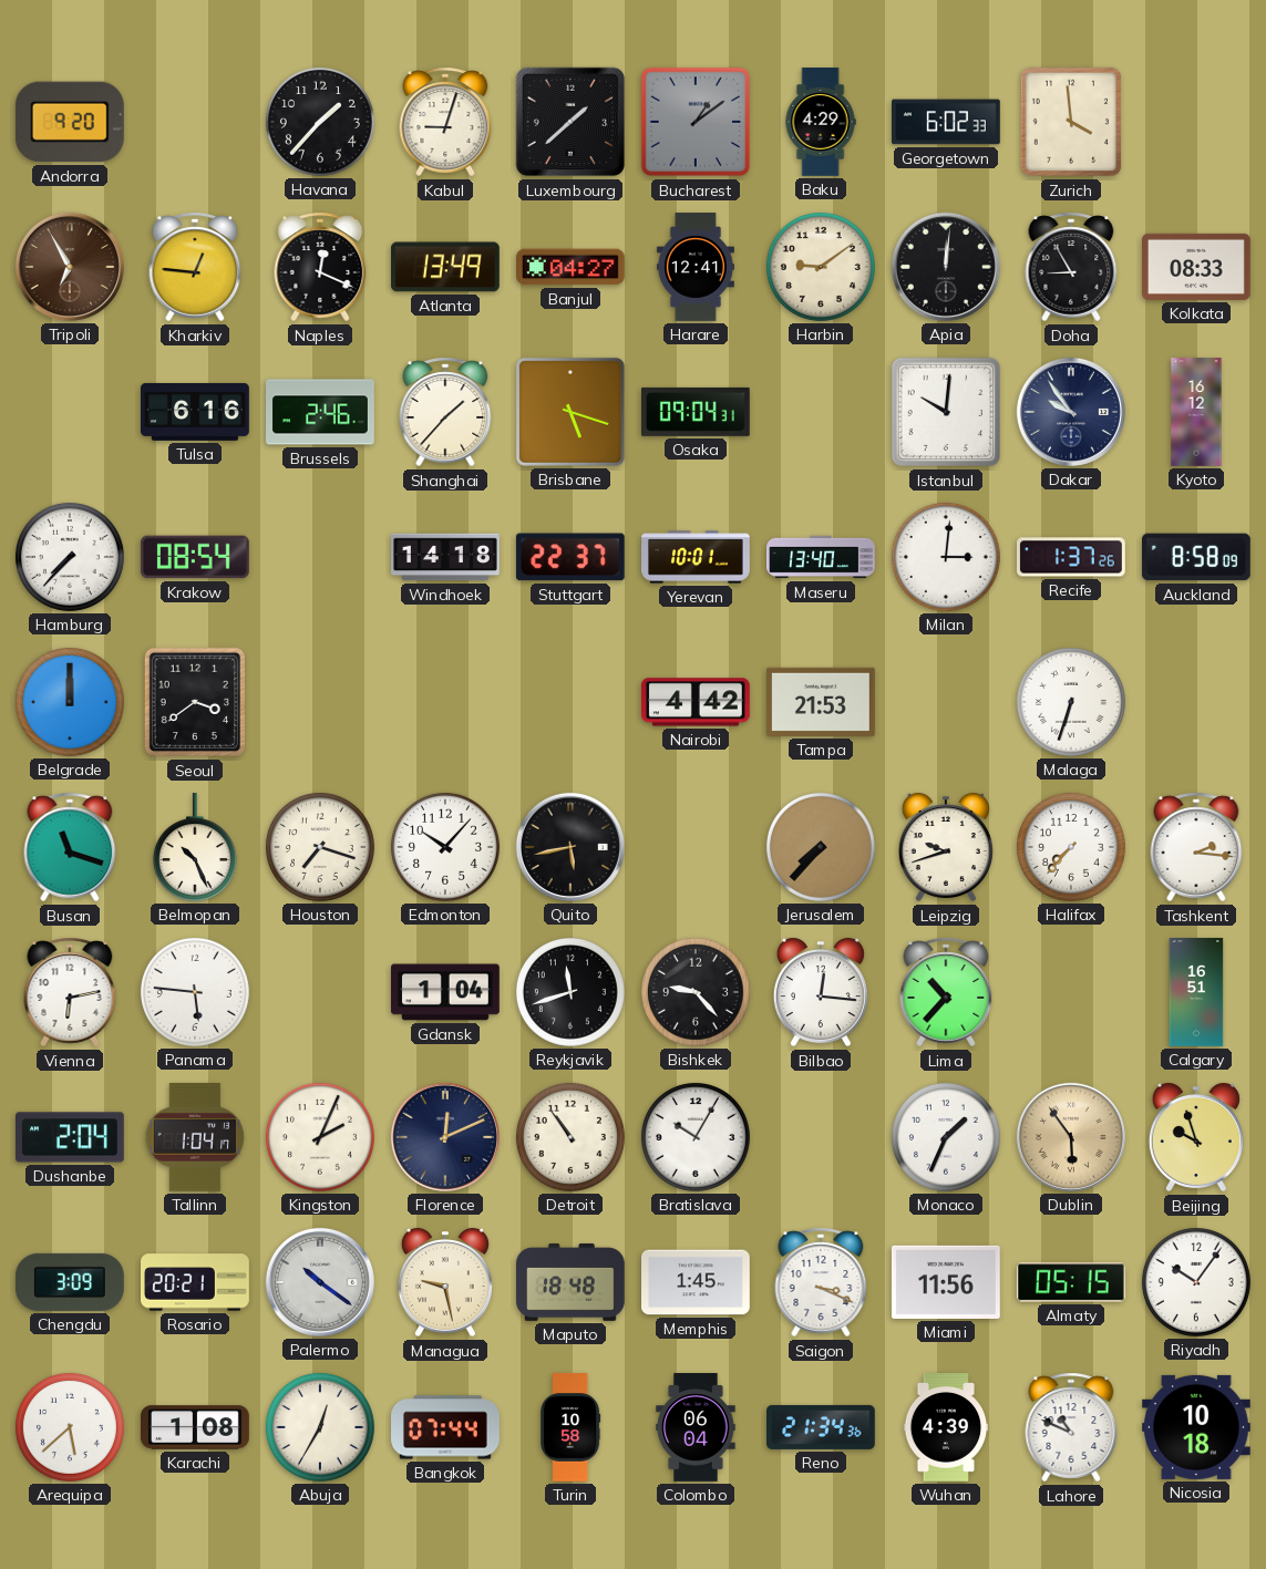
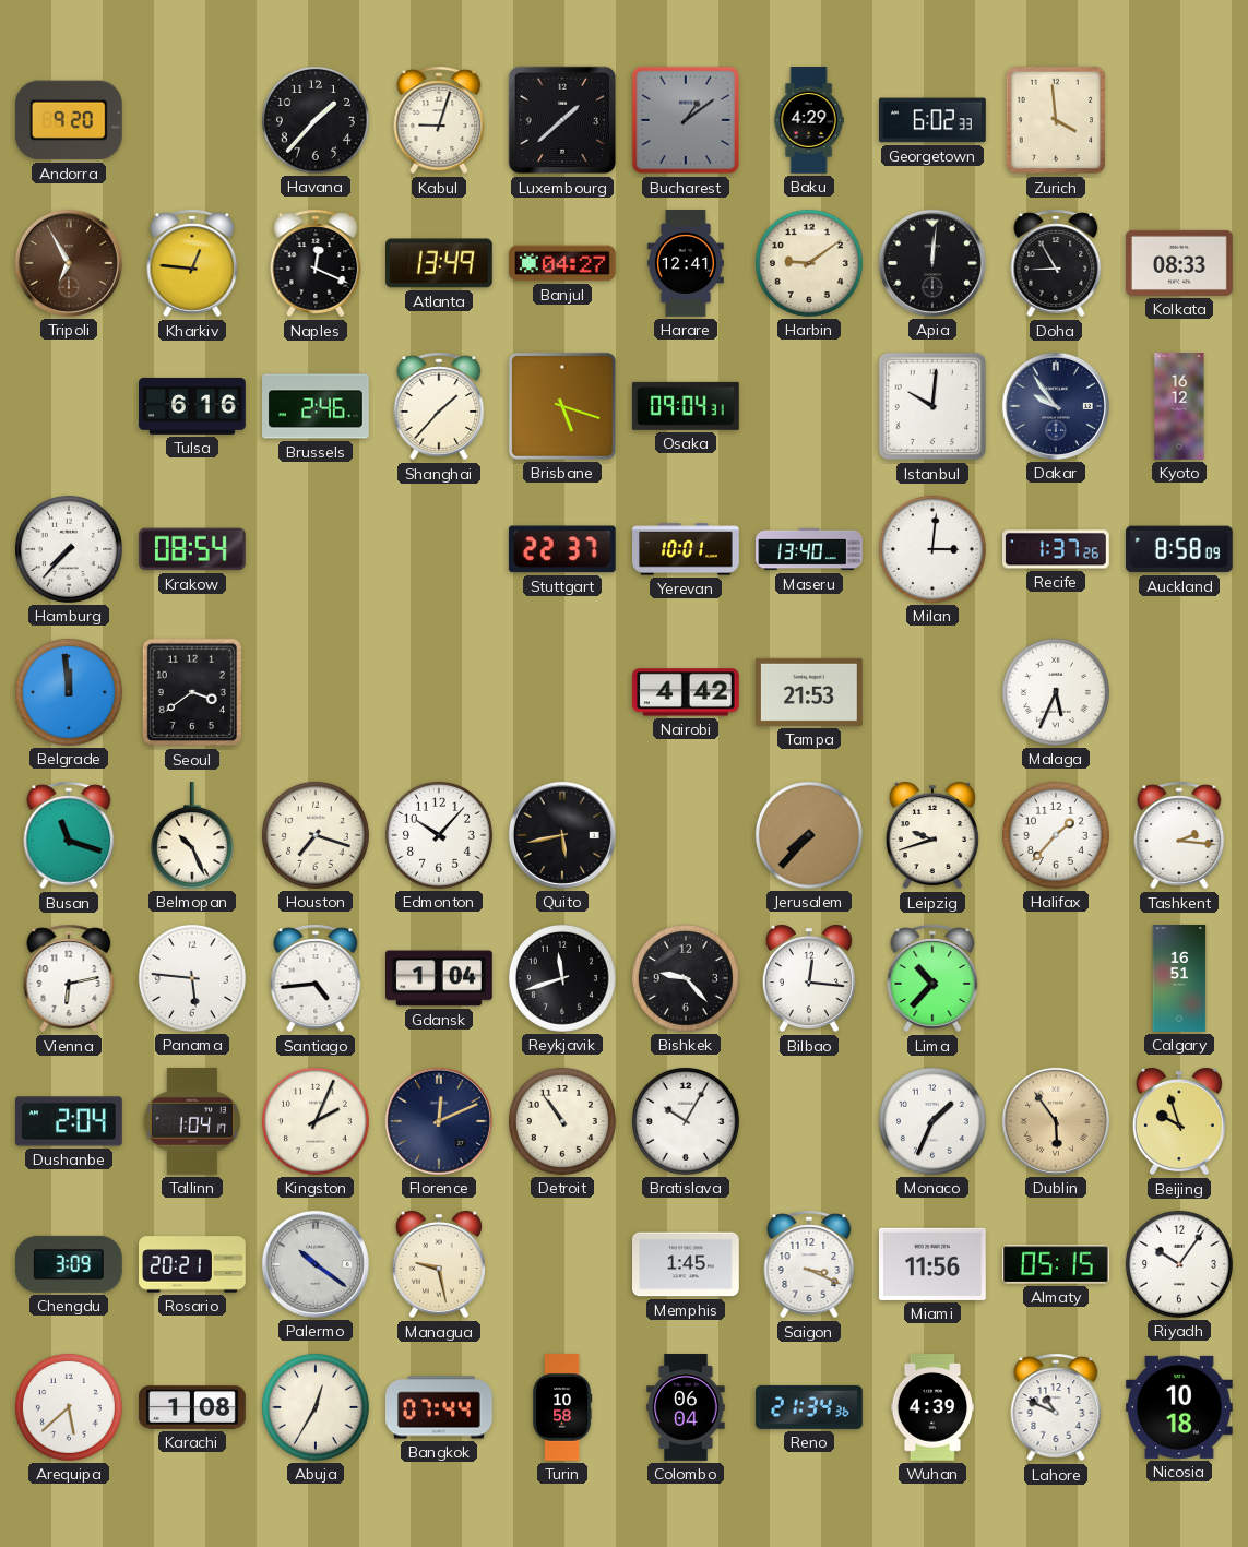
Windhoek: 14:18 -> none (445, 557)
Belgrade: 12:00 -> 11:59 (69, 692)
Malaga: 6:33 -> 5:34 (1056, 692)
Halifax: 7:37 -> 1:37 (1056, 835)
Santiago: none -> 4:44 (316, 978)
Maputo: 18:48 -> none (572, 1282)
